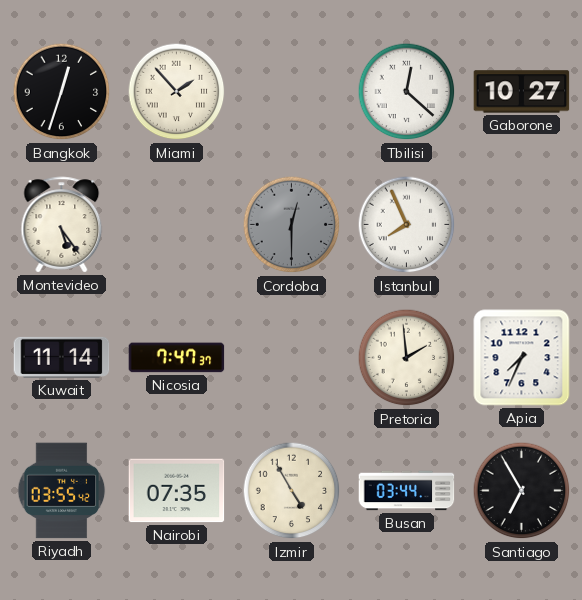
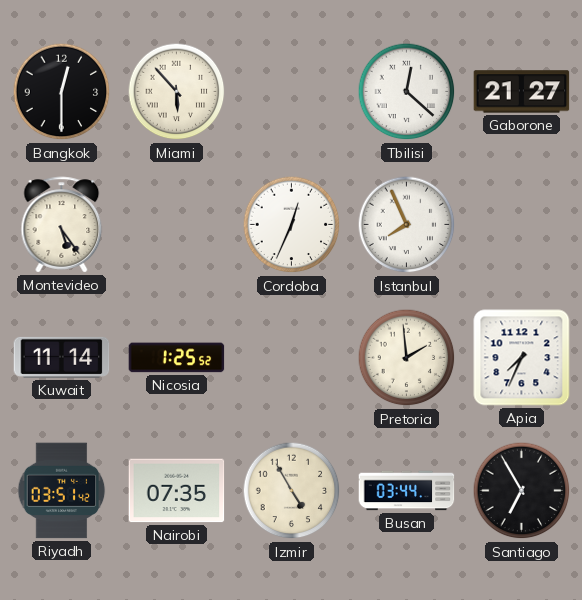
Bangkok: 12:33 -> 12:30 (62, 92)
Miami: 1:53 -> 5:53 (177, 92)
Gaborone: 10:27 -> 21:27 (522, 92)
Cordoba: 12:30 -> 12:34 (292, 225)
Cordoba dial: grey -> white (292, 225)
Nicosia: 7:47 -> 1:25 (177, 358)
Riyadh: 03:55 -> 03:51 (62, 491)
